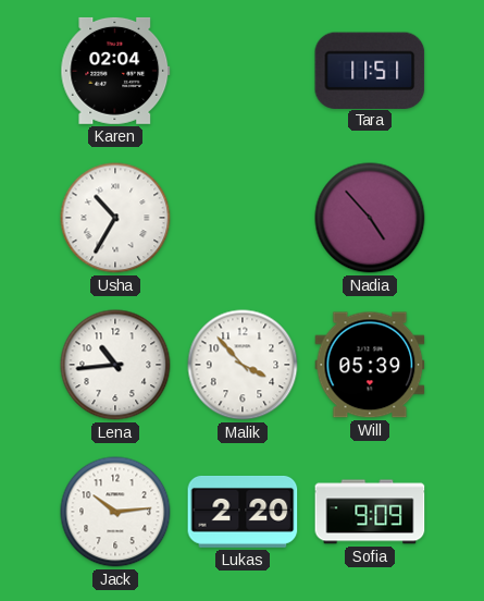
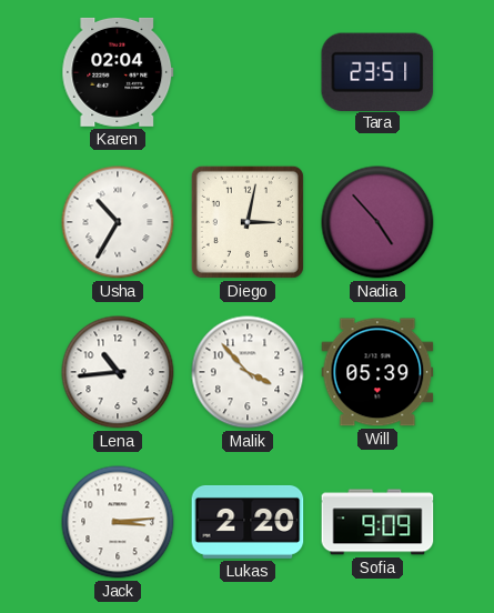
Tara: 11:51 -> 23:51 (377, 71)
Diego: none -> 3:02 (248, 222)
Jack: 10:14 -> 3:14 (118, 522)
